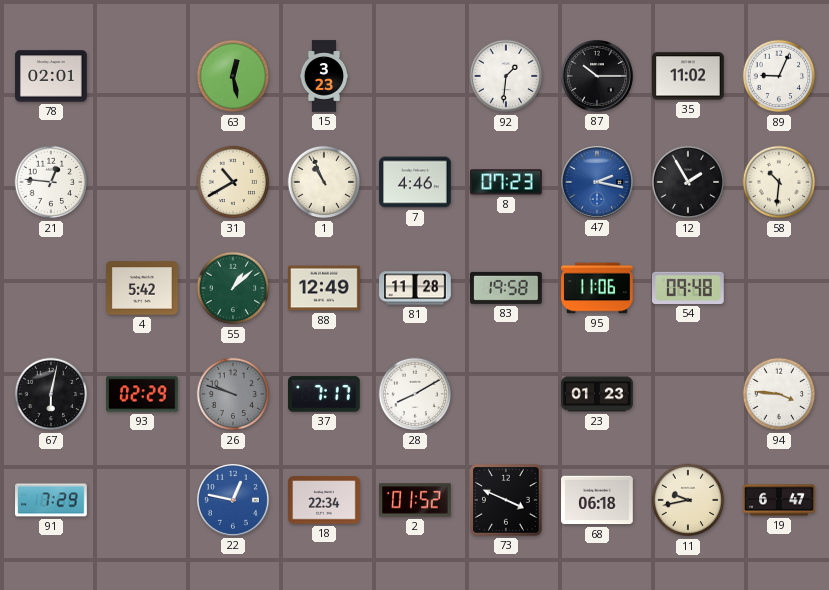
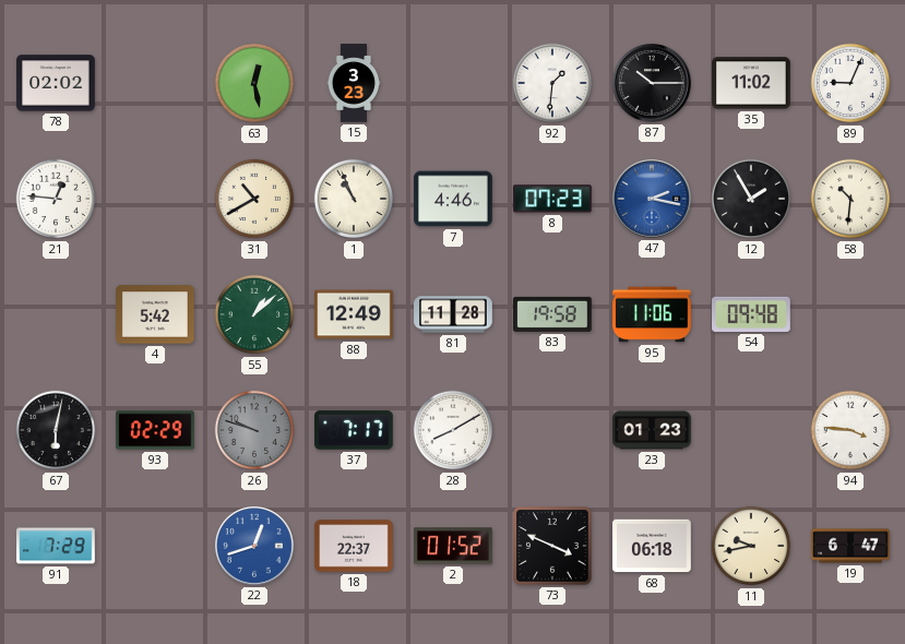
78: 02:01 -> 02:02 (56, 83)
22: 12:47 -> 12:42 (255, 547)
18: 22:34 -> 22:37 (354, 546)
